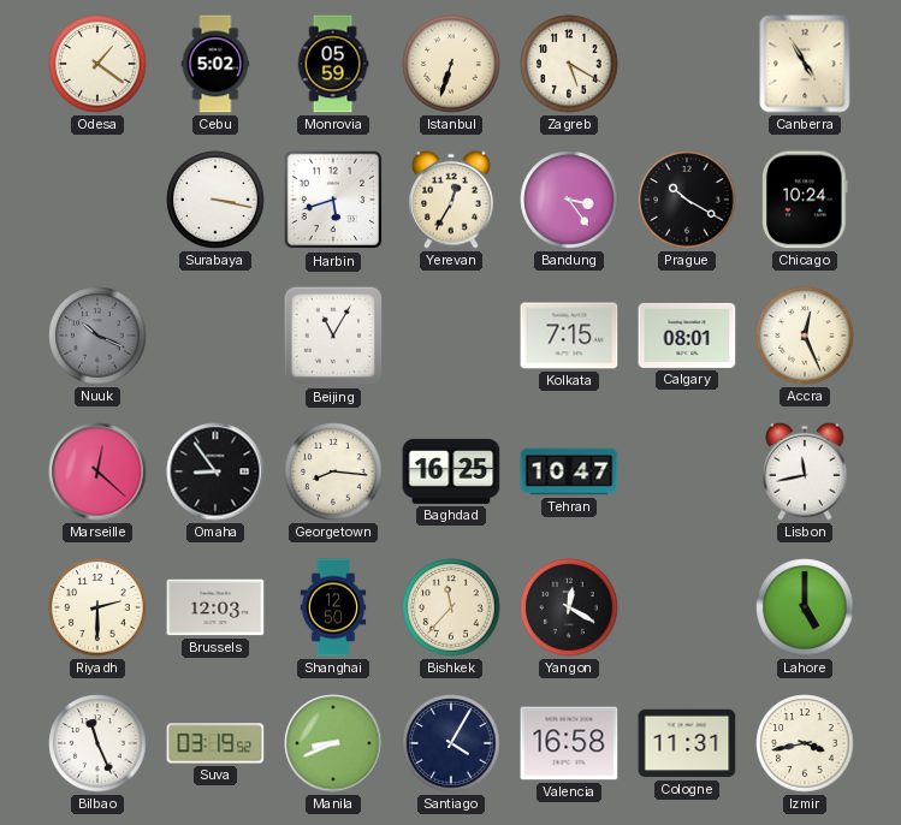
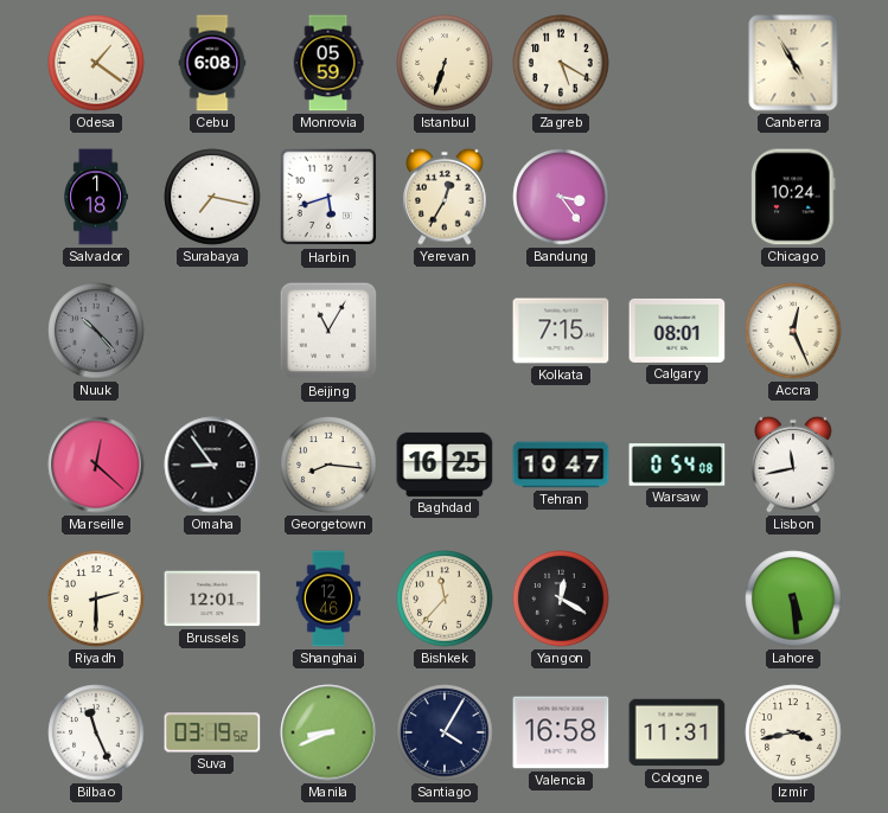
Cebu: 5:02 -> 6:08 (212, 63)
Salvador: none -> 1:18 (95, 197)
Surabaya: 3:17 -> 7:17 (212, 197)
Prague: 10:20 -> none (687, 200)
Nuuk: 10:19 -> 10:23 (96, 331)
Warsaw: none -> 0:54 (677, 465)
Brussels: 12:03 -> 12:01 (212, 598)
Shanghai: 12:50 -> 12:46 (328, 598)
Lahore: 5:00 -> 5:29 (793, 598)
